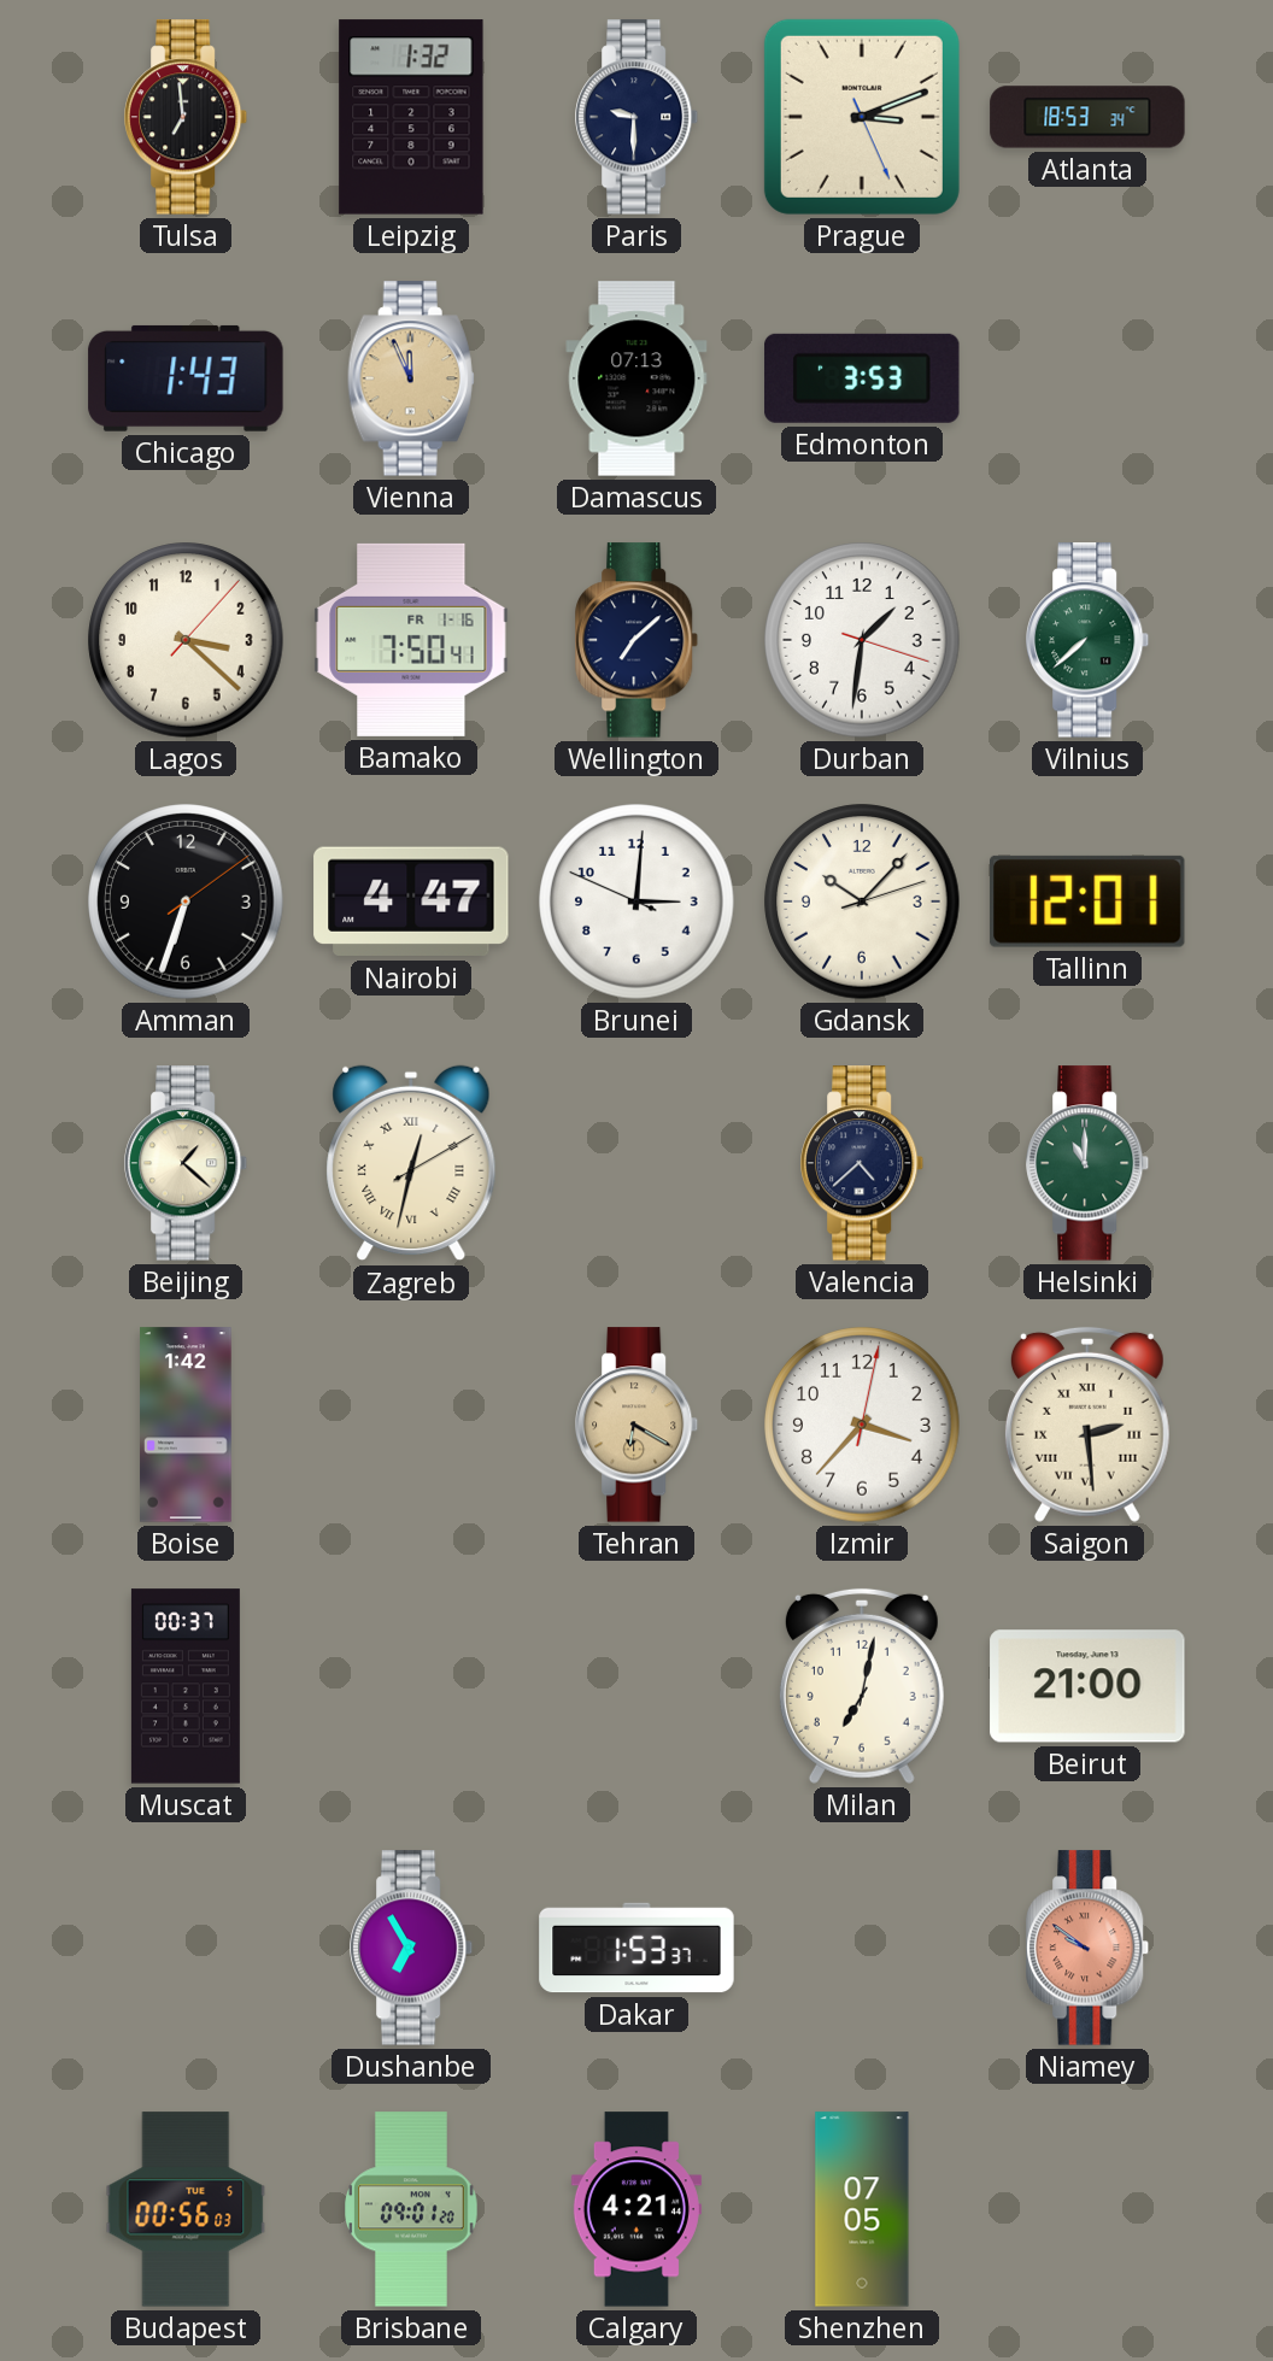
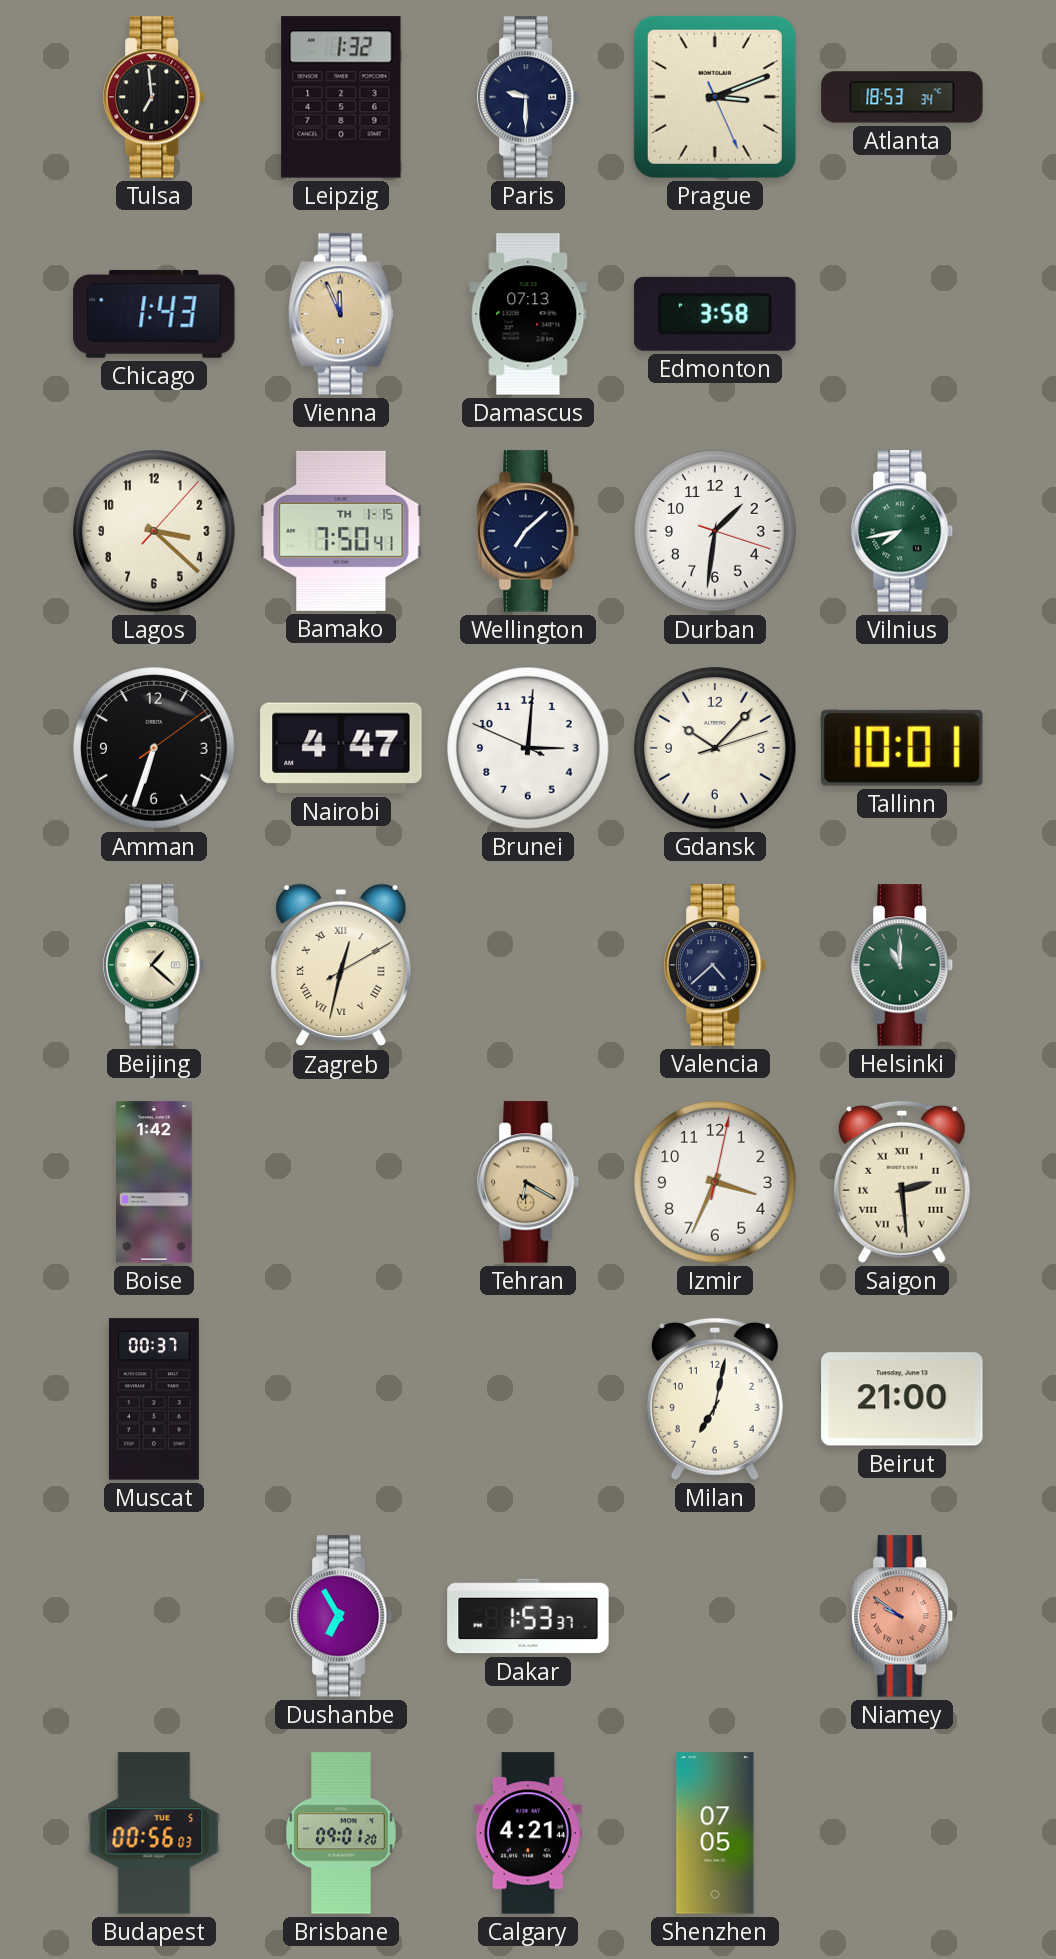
Edmonton: 3:53 -> 3:58 (715, 314)
Bamako date: FR 1-16 -> TH 1-15 (341, 531)
Vilnius: 7:38 -> 7:43 (903, 531)
Tallinn: 12:01 -> 10:01 (902, 748)
Izmir: 3:37 -> 3:34 (715, 1182)
